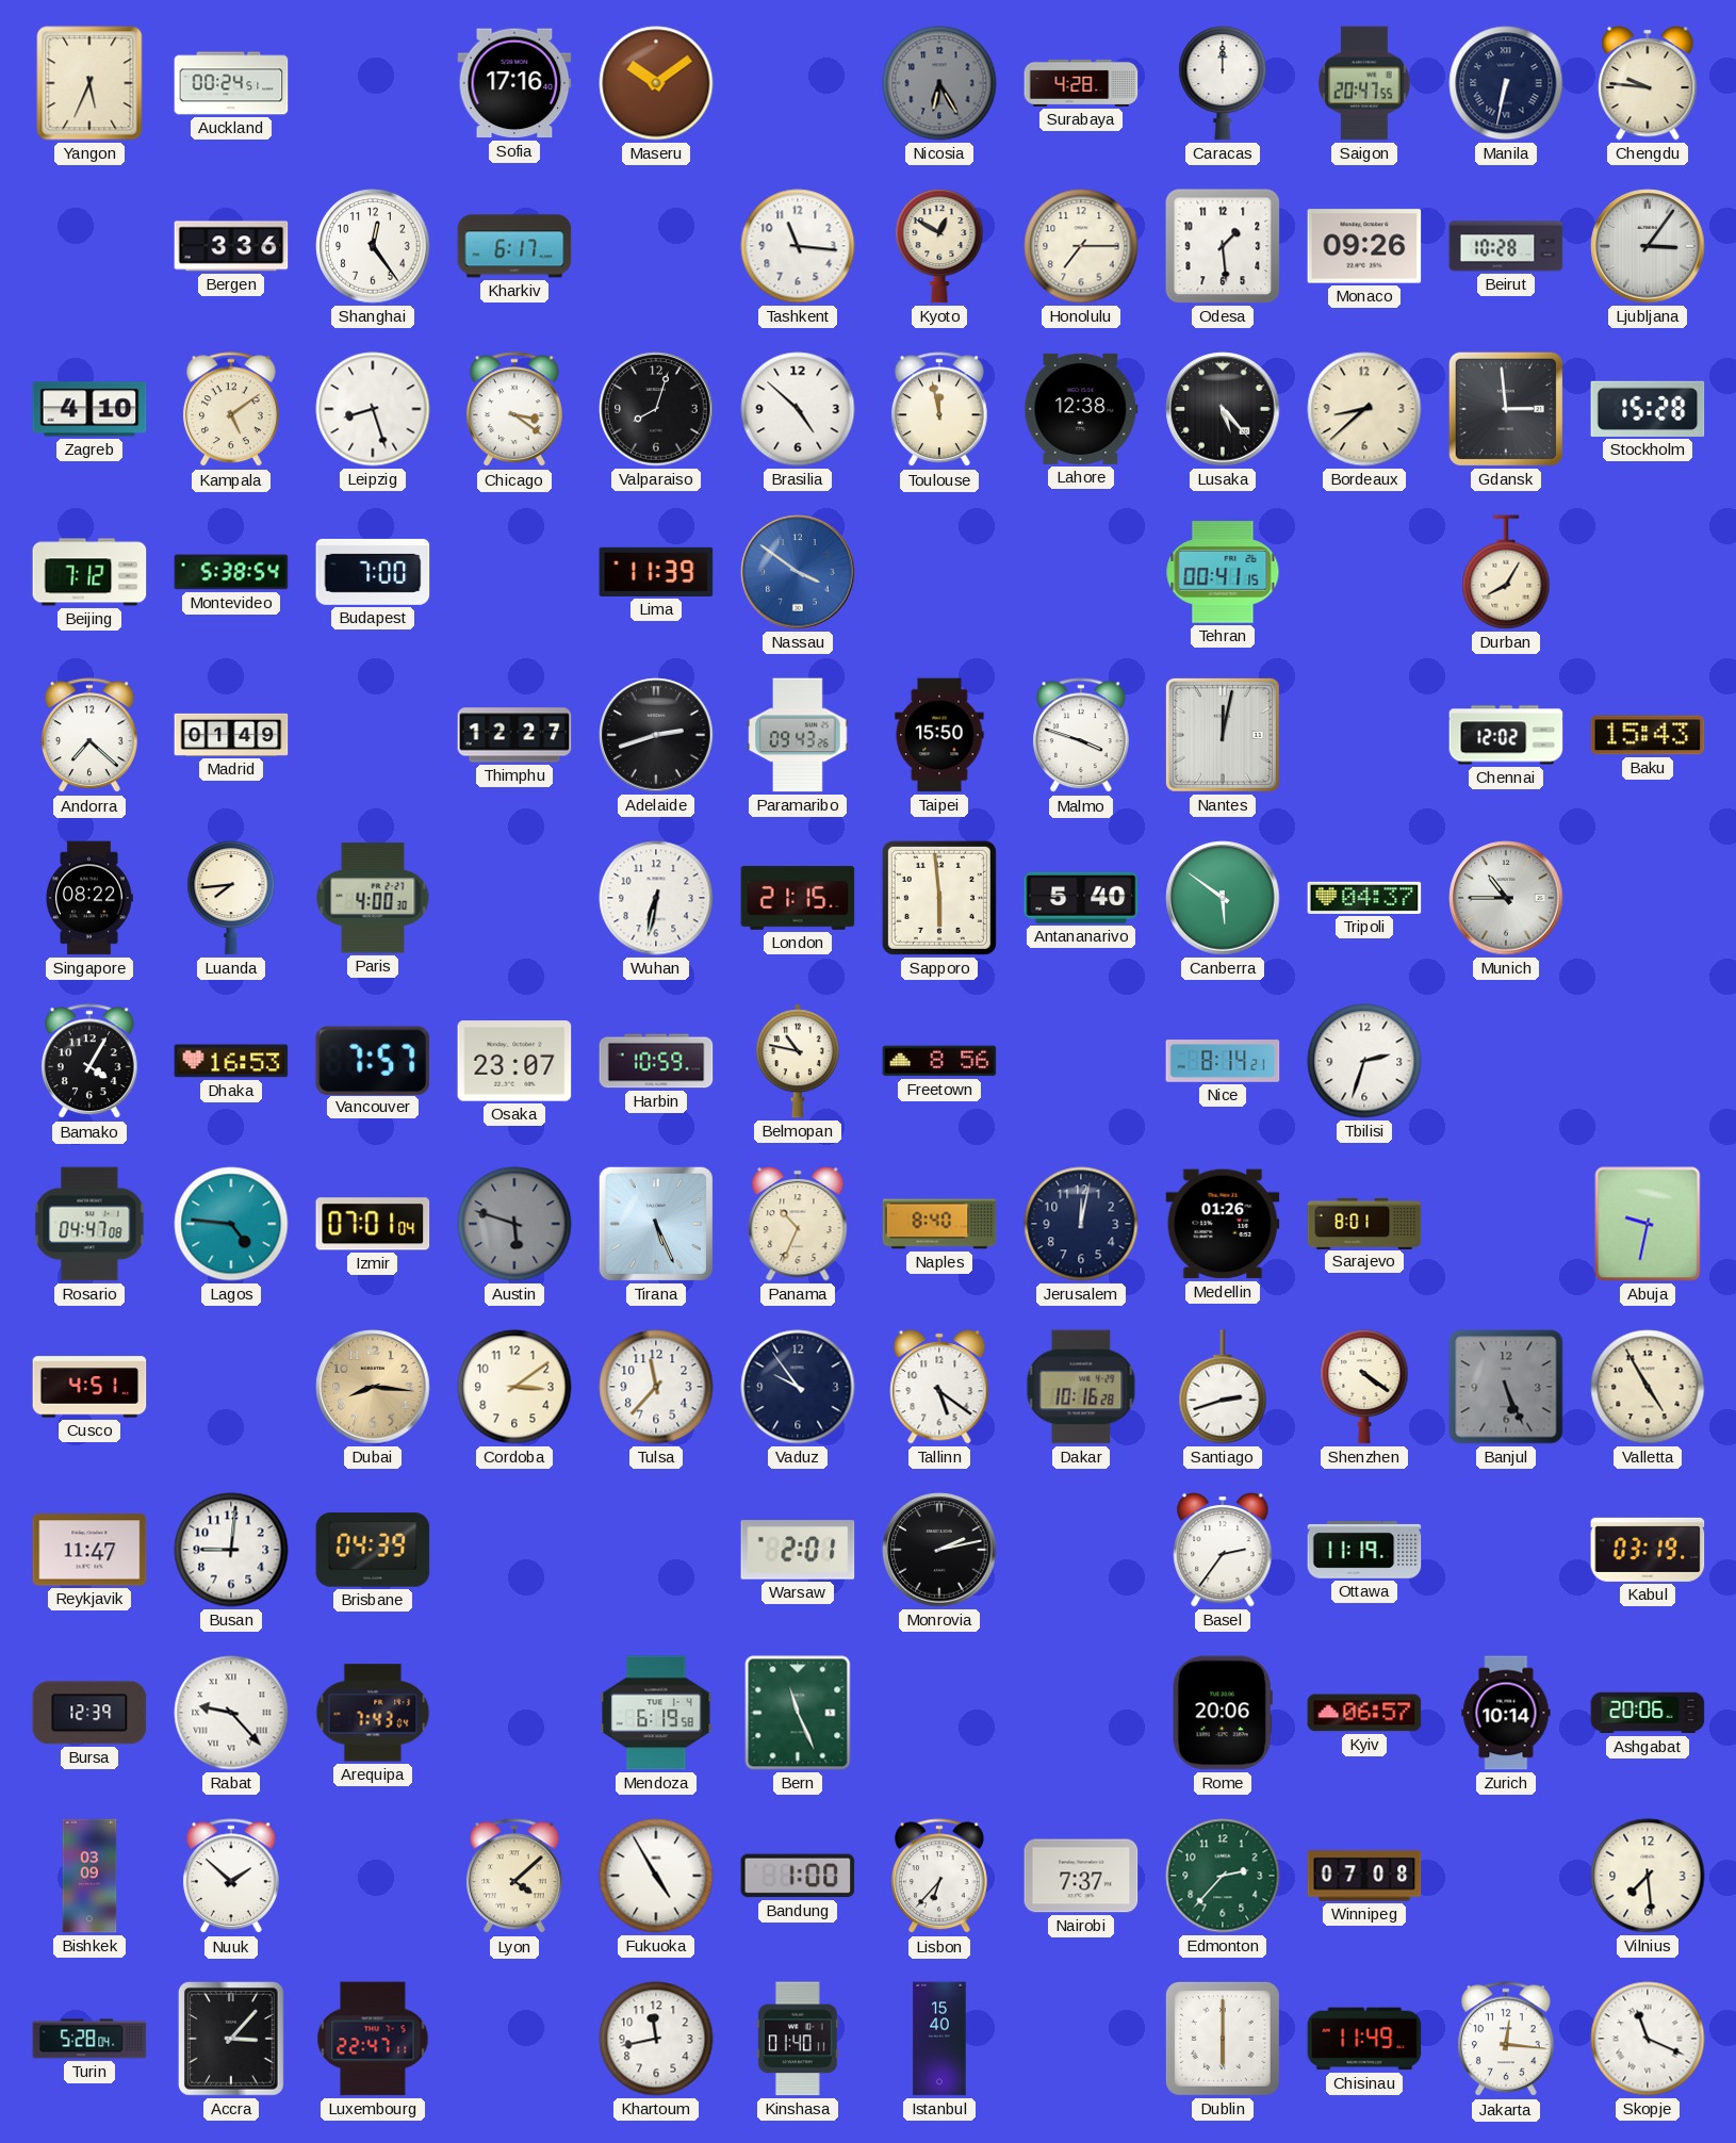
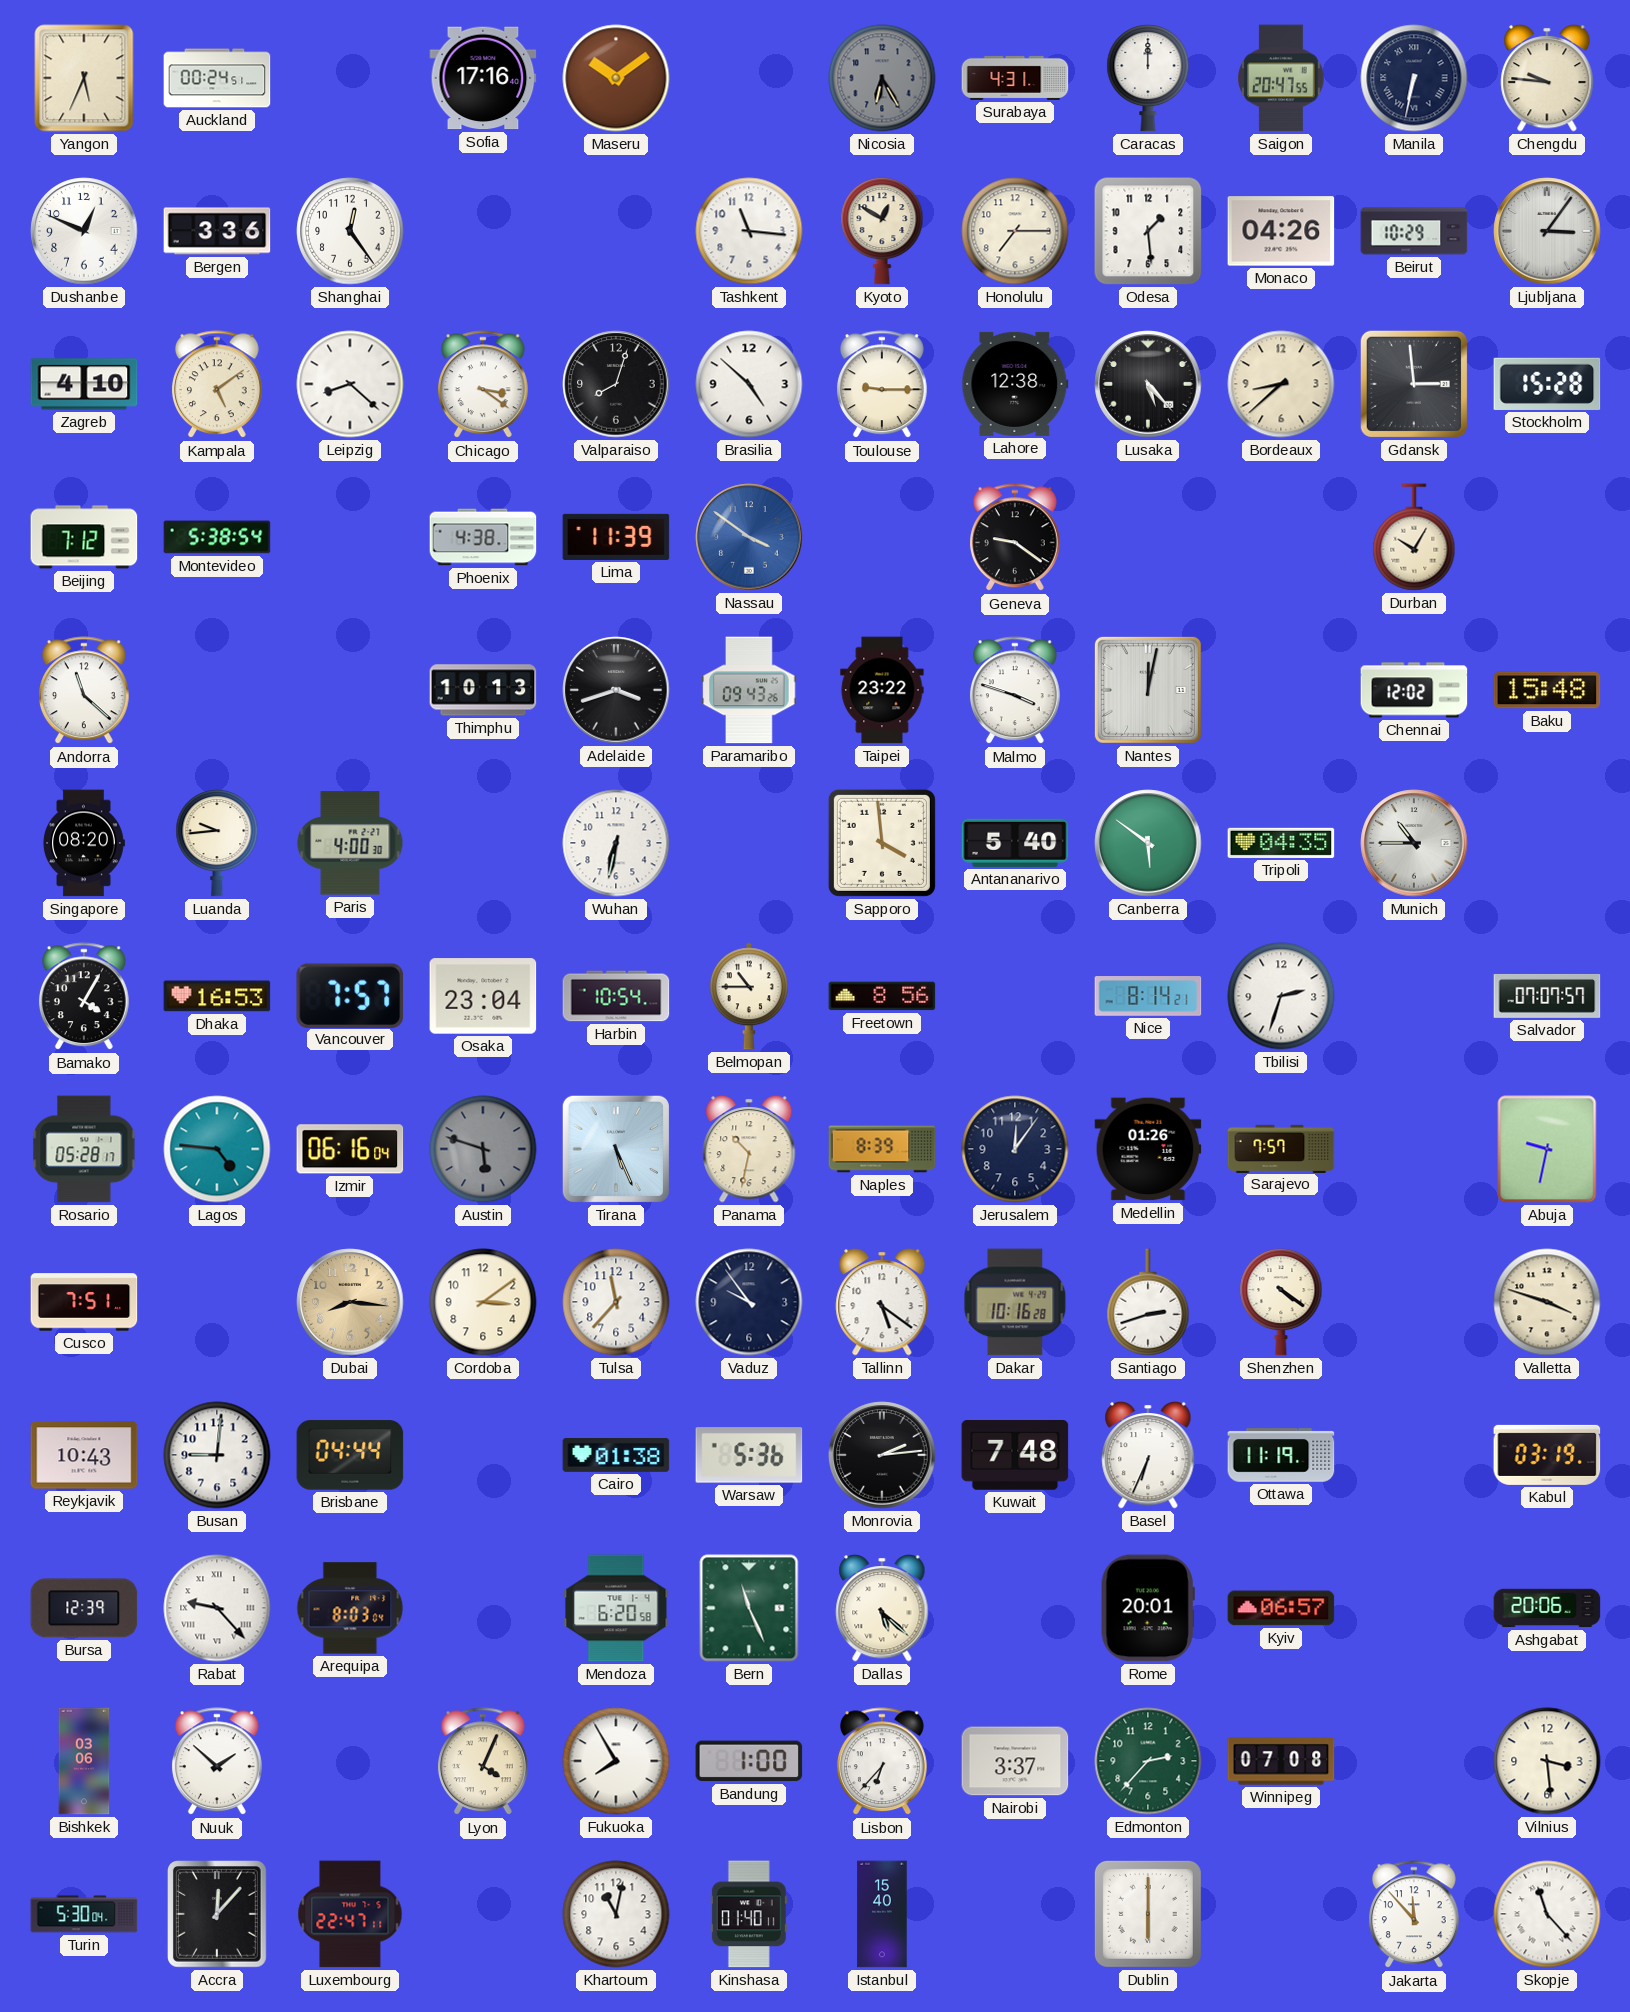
Surabaya: 4:28 -> 4:31 (1015, 78)
Dushanbe: none -> 12:49 (84, 231)
Kharkiv: 6:17 -> none (514, 246)
Monaco: 09:26 -> 04:26 (1281, 231)
Beirut: 10:28 -> 10:29 (1414, 231)
Leipzig: 8:27 -> 8:22 (350, 384)
Toulouse: 11:58 -> 9:15 (882, 385)
Budapest: 7:00 -> none (373, 572)
Phoenix: none -> 4:38 (483, 537)
Geneva: none -> 9:21 (1015, 538)
Tehran: 00:41 -> none (1223, 572)
Durban: 8:05 -> 10:05 (1414, 537)
Andorra: 7:22 -> 11:22 (84, 691)
Madrid: 01:49 -> none (231, 735)
Thimphu: 12:27 -> 10:13 (483, 690)
Adelaide: 2:42 -> 3:42 (616, 690)
Taipei: 15:50 -> 23:22 (882, 690)
Baku: 15:43 -> 15:48 (1547, 690)
Singapore: 08:22 -> 08:20 (84, 843)
Luanda: 7:44 -> 9:44 (217, 844)
London: 21:15 -> none (798, 898)
Sapporo: 5:59 -> 3:59 (882, 843)
Tripoli: 04:37 -> 04:35 (1281, 843)
Osaka: 23:07 -> 23:04 (483, 996)
Harbin: 10:59 -> 10:54 (616, 996)
Belmopan: 10:47 -> 10:45 (749, 996)
Salvador: none -> 07:07 (1547, 996)
Rosario: 04:47 -> 05:28 (84, 1149)
Izmir: 07:01 -> 06:16 (350, 1149)
Panama: 10:34 -> 10:32 (749, 1149)
Naples: 8:40 -> 8:39 (882, 1149)
Jerusalem: 12:02 -> 12:06 (1015, 1149)
Sarajevo: 8:01 -> 7:57 (1281, 1148)
Cusco: 4:51 -> 7:51 (84, 1302)
Banjul: 5:26 -> none (1506, 1387)
Valletta: 4:55 -> 3:48 (1547, 1302)
Reykjavik: 11:47 -> 10:43 (84, 1455)
Brisbane: 04:39 -> 04:44 (350, 1455)
Cairo: none -> 01:38 (616, 1456)
Warsaw: 2:01 -> 5:36 (749, 1455)
Monrovia: 2:13 -> 2:14 (882, 1455)
Kuwait: none -> 7:48 (1015, 1456)
Basel: 2:36 -> 6:34 (1148, 1455)
Arequipa: 7:43 -> 8:03 (350, 1608)
Mendoza: 6:19 -> 6:20 (616, 1608)
Dallas: none -> 5:22 (882, 1608)
Rome: 20:06 -> 20:01 (1148, 1608)
Zurich: 10:14 -> none (1506, 1713)
Bishkek: 03:09 -> 03:06 (84, 1761)
Lyon: 4:08 -> 4:04 (483, 1762)
Fukuoka: 4:55 -> 7:55 (616, 1761)
Nairobi: 7:37 -> 3:37 (1015, 1761)
Vilnius: 7:29 -> 3:29 (1547, 1761)
Turin: 5:28 -> 5:30 (84, 1914)
Accra: 3:07 -> 12:07 (218, 1915)
Khartoum: 11:43 -> 11:02 (616, 1914)
Chisinau: 11:49 -> none (1364, 2039)
Jakarta: 12:16 -> 11:53 (1414, 1915)
Skopje: 11:19 -> 11:23 (1547, 1914)
